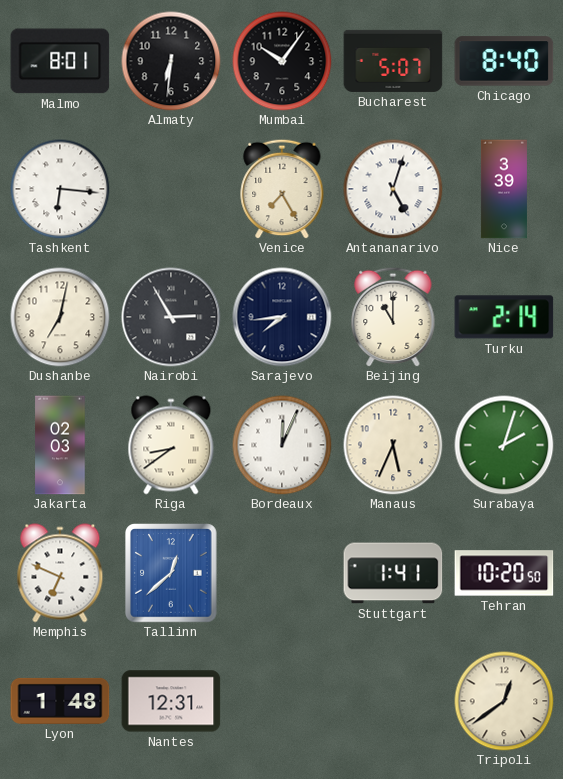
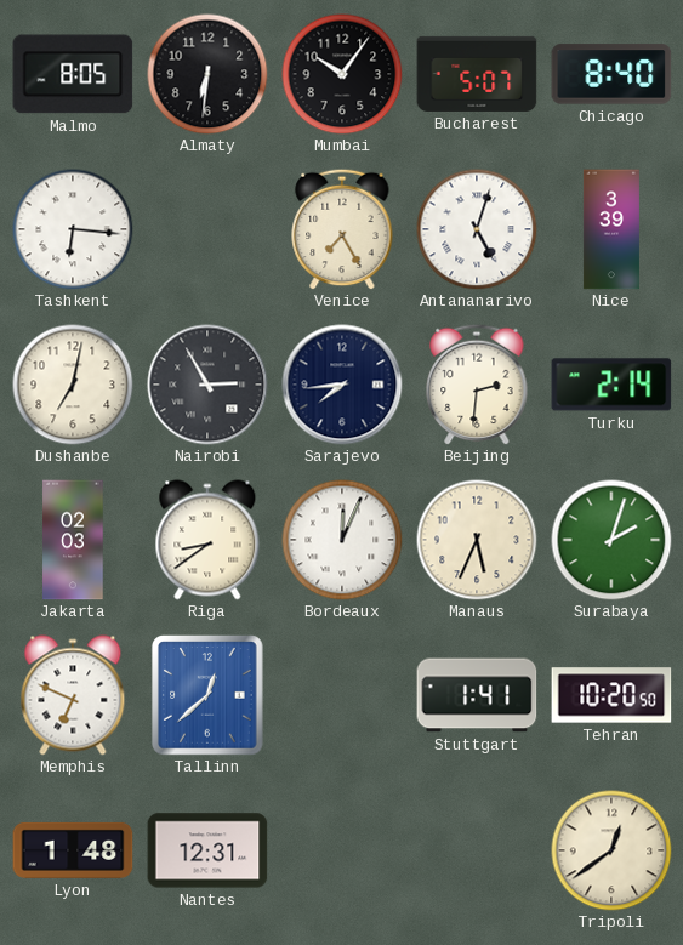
Malmo: 8:01 -> 8:05 (73, 74)
Beijing: 11:00 -> 2:31 (477, 385)
